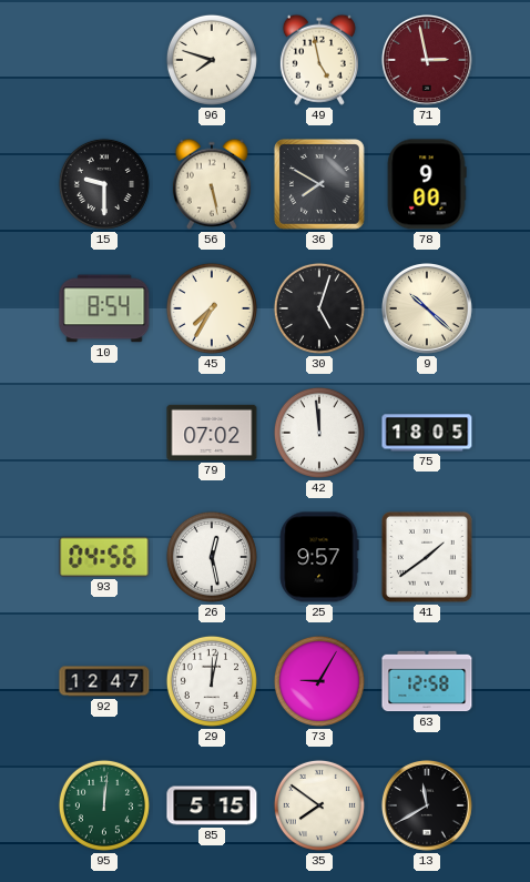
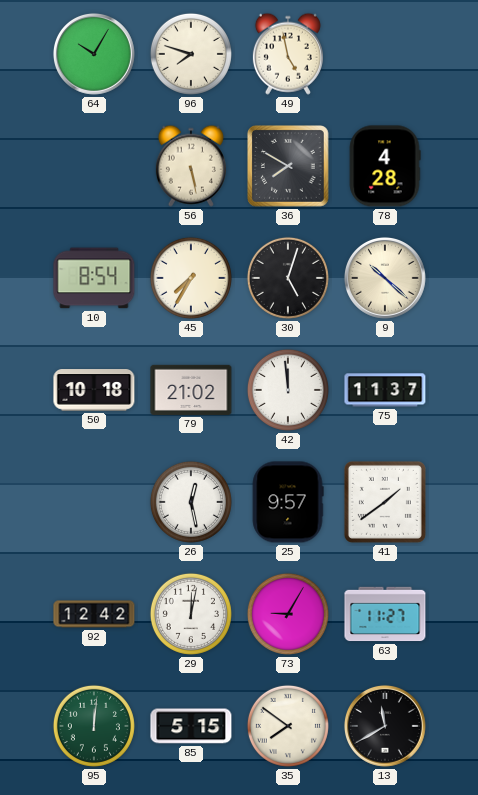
64: none -> 10:05 (94, 54)
71: 2:58 -> none (427, 60)
15: 9:30 -> none (104, 184)
78: 9:00 -> 4:28 (385, 166)
50: none -> 10:18 (94, 390)
79: 07:02 -> 21:02 (191, 390)
75: 18:05 -> 11:37 (385, 390)
93: 04:56 -> none (104, 557)
92: 12:47 -> 12:42 (94, 614)
63: 12:58 -> 11:27 (385, 614)
